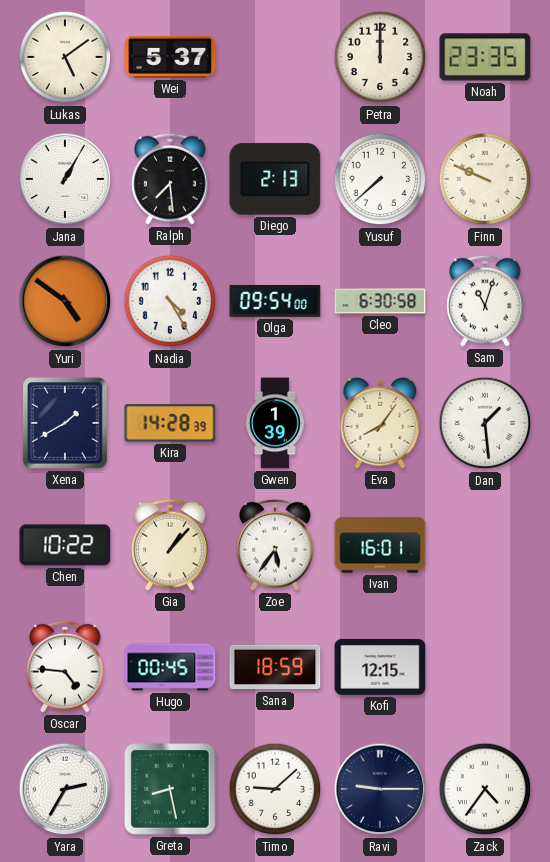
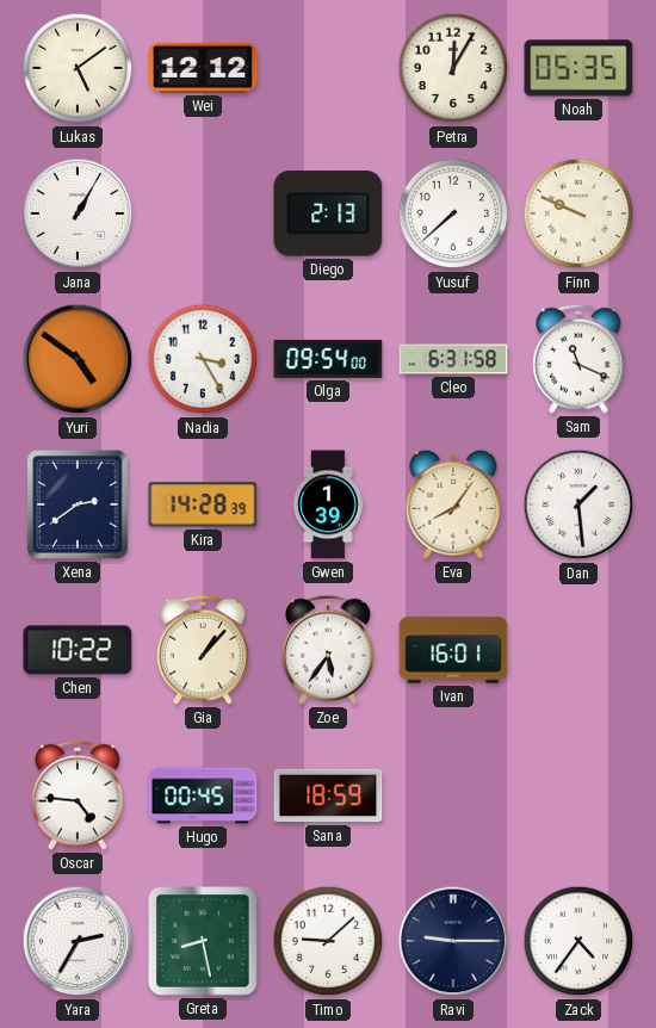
Wei: 5:37 -> 12:12 (203, 68)
Petra: 12:00 -> 12:05 (453, 68)
Noah: 23:35 -> 05:35 (578, 68)
Ralph: 7:29 -> none (170, 179)
Nadia: 4:25 -> 3:25 (203, 359)
Cleo: 6:30 -> 6:31 (453, 359)
Sam: 11:03 -> 11:19 (578, 359)
Xena: 1:40 -> 2:39 (78, 504)
Kofi: 12:15 -> none (380, 667)
